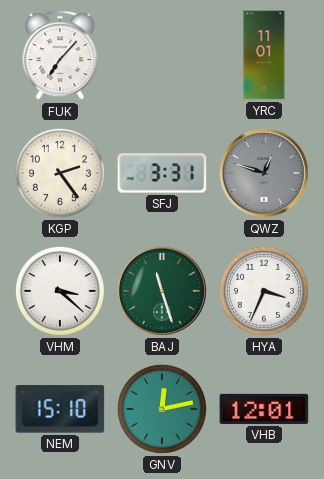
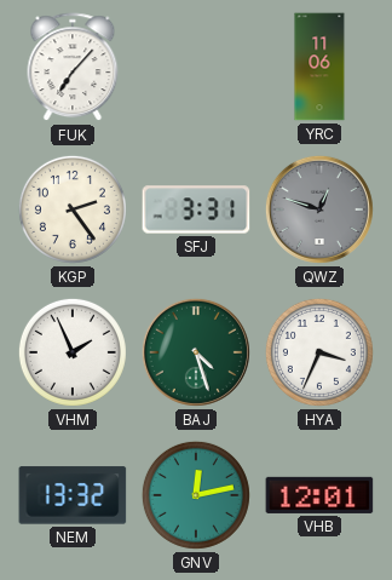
YRC: 11:01 -> 11:06 (319, 67)
VHM: 3:22 -> 1:56 (73, 352)
BAJ: 11:27 -> 4:27 (196, 352)
NEM: 15:10 -> 13:32 (73, 495)
